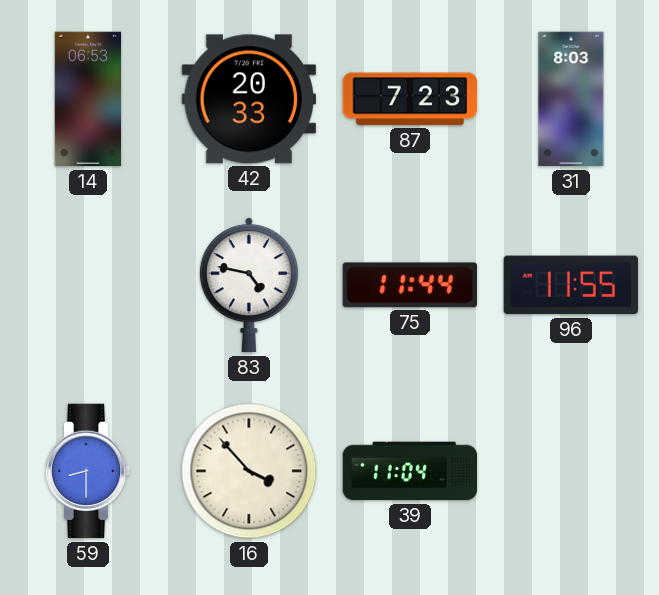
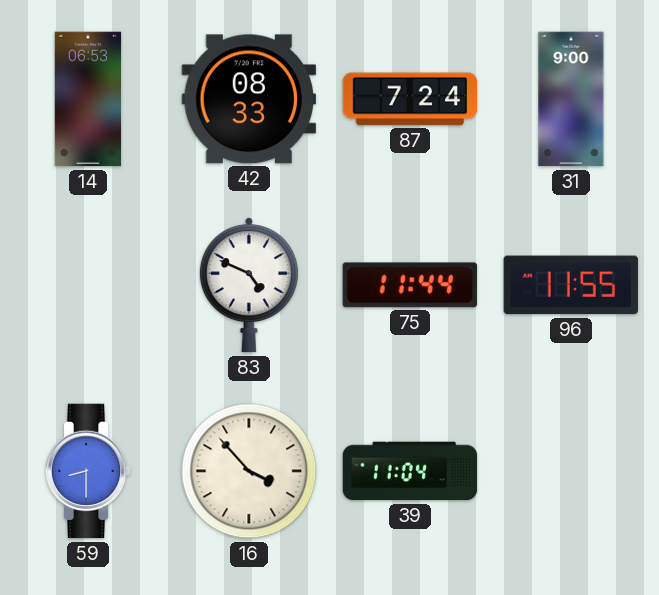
42: 20:33 -> 08:33 (248, 99)
87: 7:23 -> 7:24 (410, 99)
31: 8:03 -> 9:00 (571, 99)
83: 4:47 -> 4:49 (249, 285)
